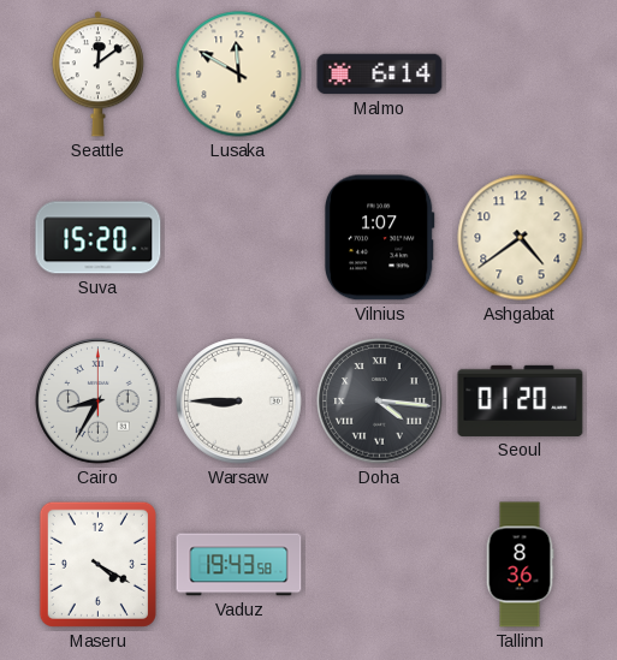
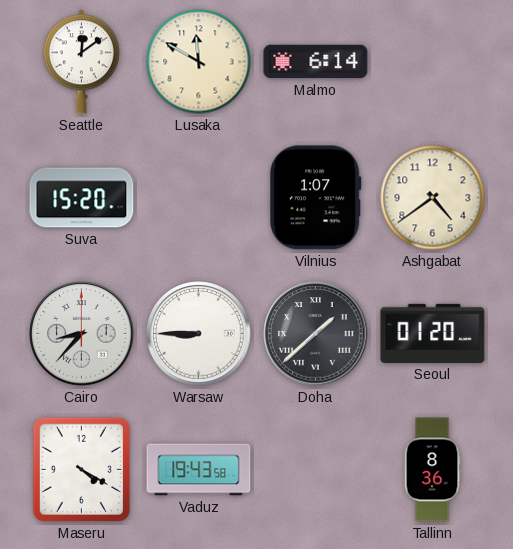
Cairo: 8:35 -> 8:37 (82, 334)
Doha: 4:16 -> 1:38 (316, 334)
